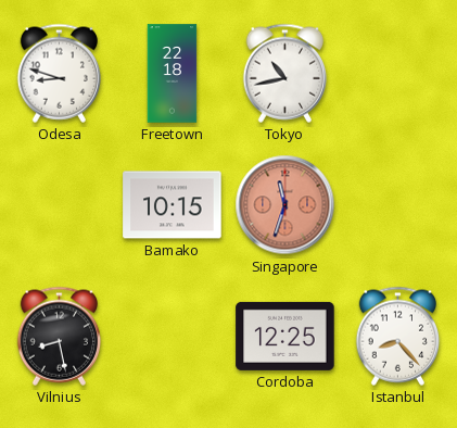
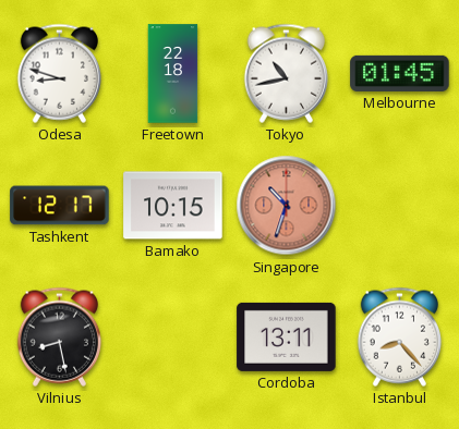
Melbourne: none -> 01:45 (400, 73)
Tashkent: none -> 12:17 (60, 206)
Singapore: 11:33 -> 10:33 (287, 206)
Cordoba: 12:25 -> 13:11 (287, 336)
